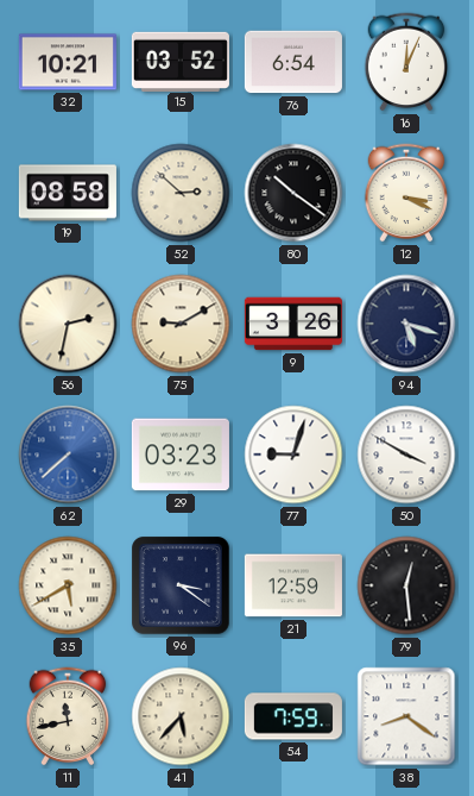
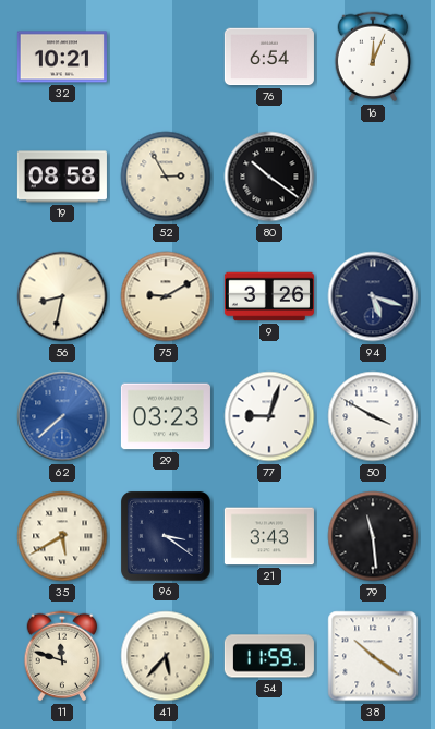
15: 03:52 -> none (181, 61)
52: 2:52 -> 2:55 (166, 177)
12: 3:19 -> none (406, 193)
56: 2:32 -> 8:32 (62, 296)
21: 12:59 -> 3:43 (269, 536)
79: 12:29 -> 11:29 (373, 536)
11: 11:43 -> 11:48 (62, 656)
54: 7:59 -> 11:59 (269, 656)
38: 8:21 -> 10:21 (373, 656)
